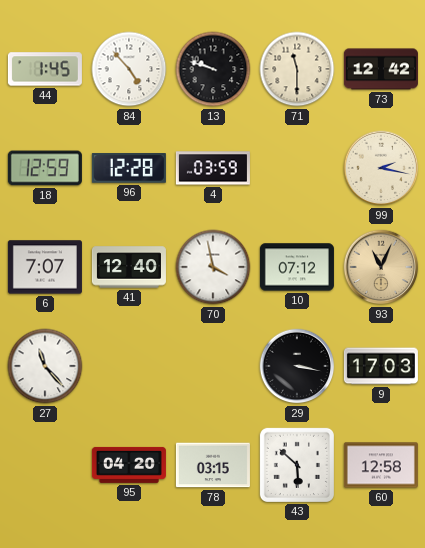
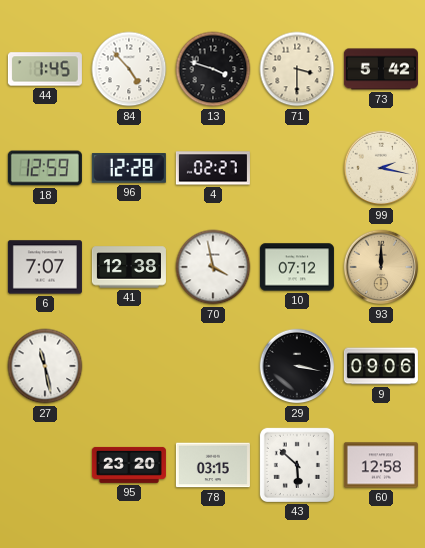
13: 9:48 -> 3:48 (213, 69)
71: 11:30 -> 3:30 (297, 69)
73: 12:42 -> 5:42 (381, 69)
4: 03:59 -> 02:27 (213, 168)
41: 12:40 -> 12:38 (129, 267)
93: 11:04 -> 12:00 (381, 267)
27: 11:23 -> 11:28 (45, 366)
9: 17:03 -> 09:06 (381, 366)
95: 04:20 -> 23:20 (129, 465)
